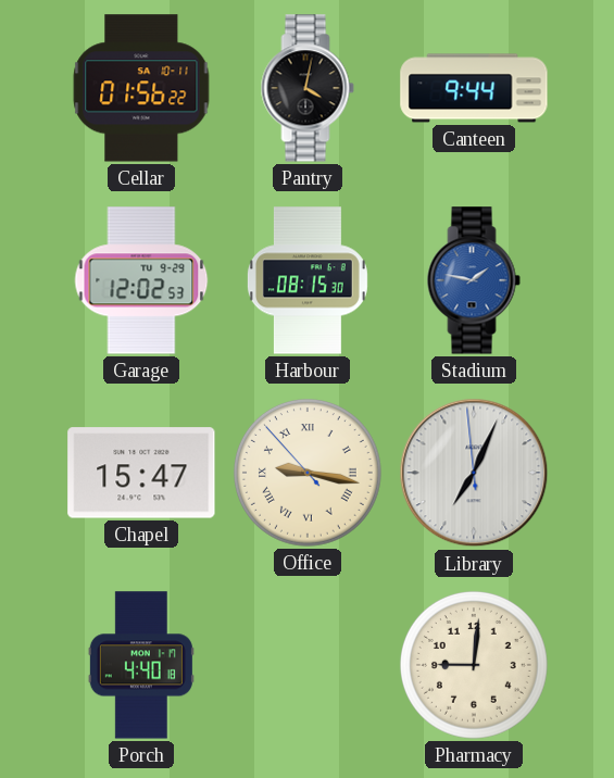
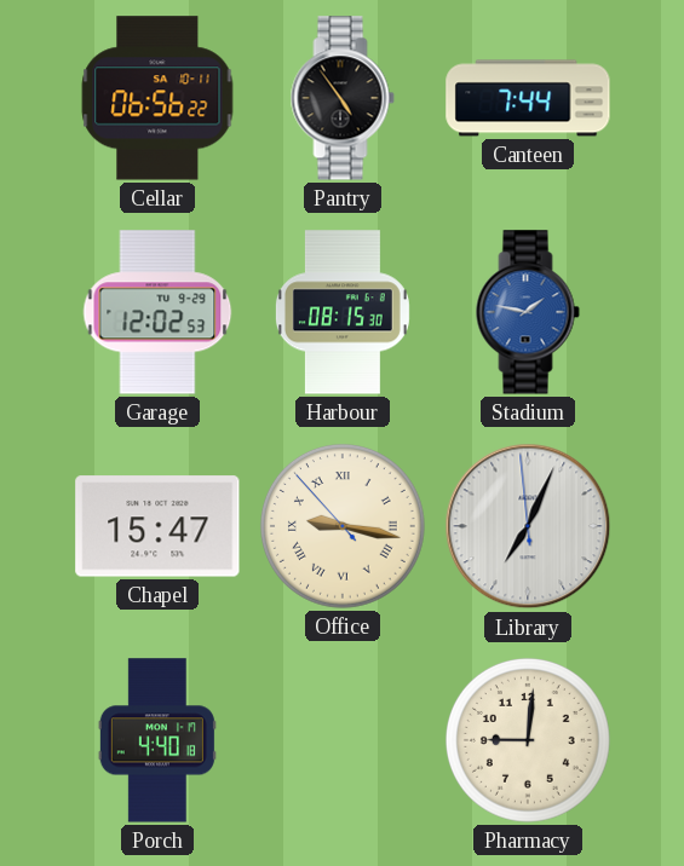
Cellar: 01:56 -> 06:56 (157, 98)
Pantry: 4:02 -> 4:54 (343, 98)
Canteen: 9:44 -> 7:44 (528, 98)
